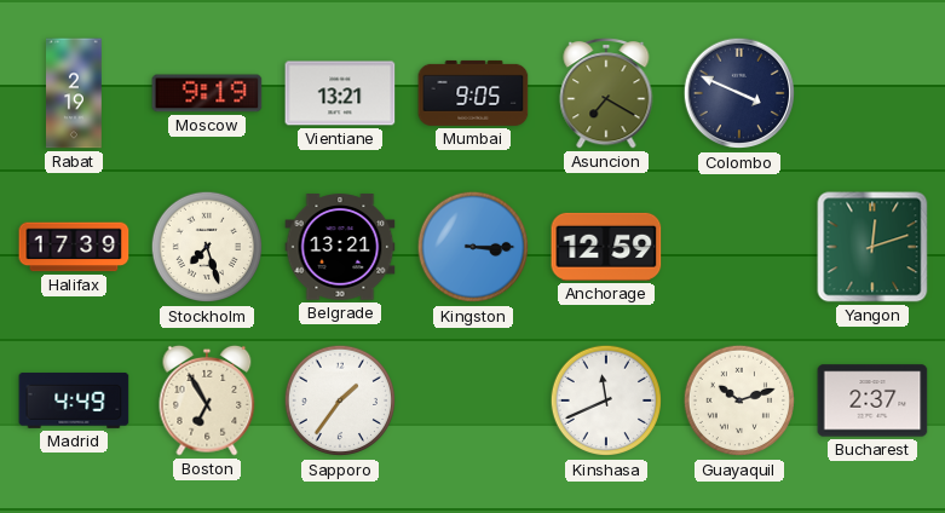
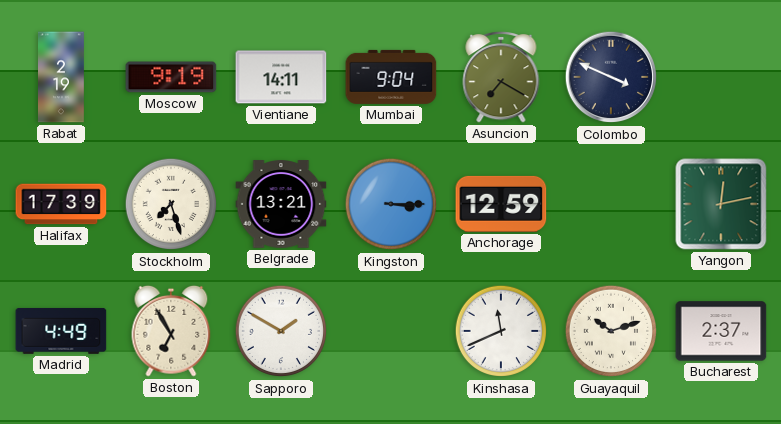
Vientiane: 13:21 -> 14:11 (281, 77)
Mumbai: 9:05 -> 9:04 (391, 77)
Yangon: 12:12 -> 12:13 (721, 204)
Sapporo: 1:36 -> 1:50 (281, 331)
